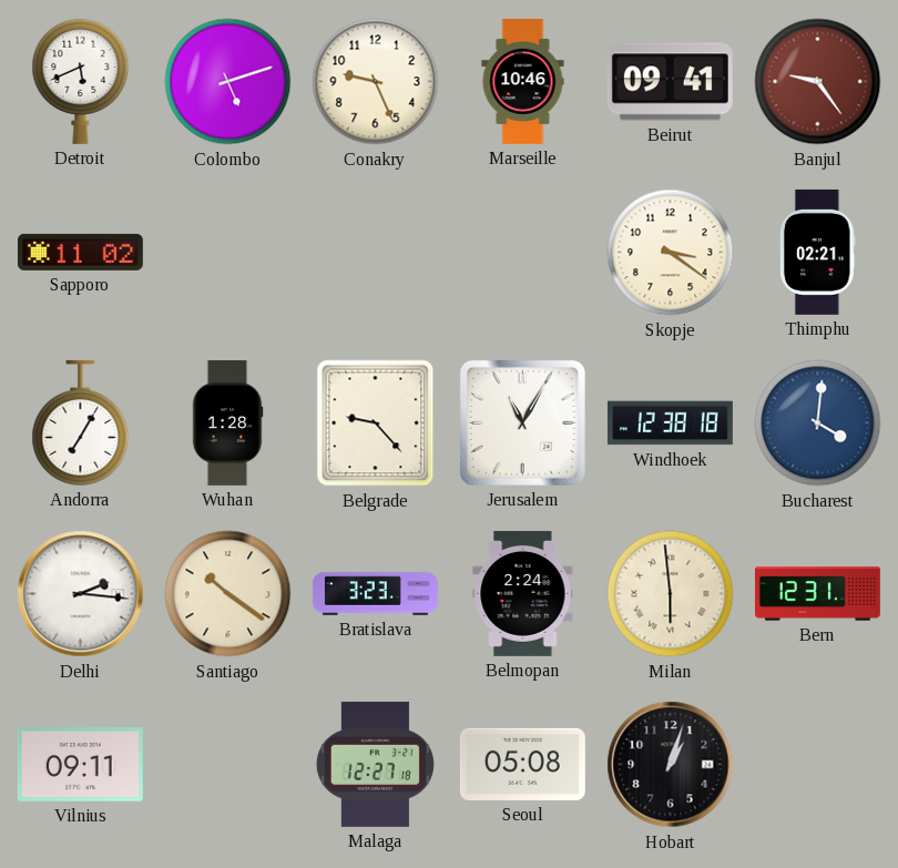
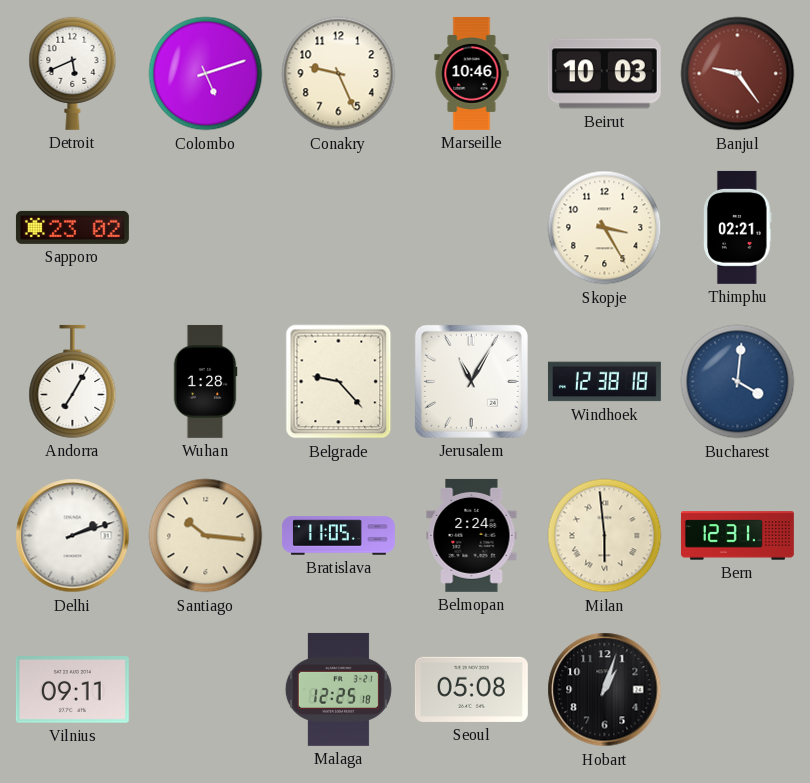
Beirut: 09:41 -> 10:03 (604, 74)
Sapporo: 11:02 -> 23:02 (72, 227)
Skopje: 3:21 -> 3:25 (605, 228)
Delhi: 2:16 -> 2:12 (73, 536)
Santiago: 10:21 -> 10:16 (206, 536)
Bratislava: 3:23 -> 11:05 (338, 536)
Malaga: 12:27 -> 12:25 (338, 689)
